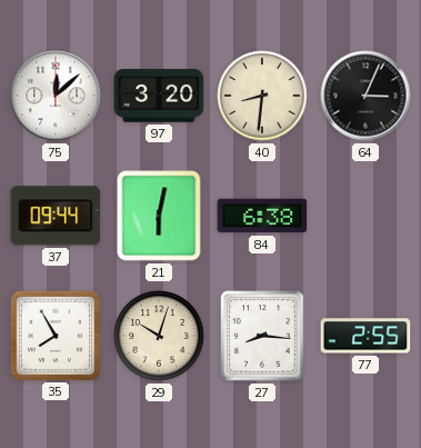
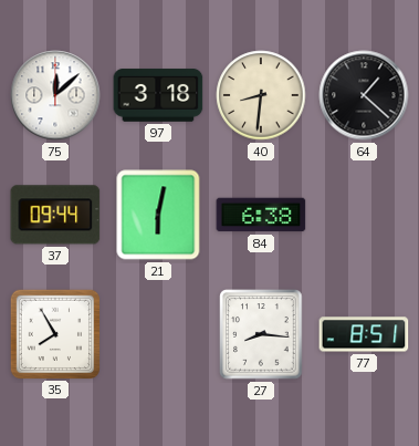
97: 3:20 -> 3:18 (158, 95)
64: 3:04 -> 1:22 (364, 95)
29: 10:03 -> none (159, 336)
77: 2:55 -> 8:51 (364, 334)
